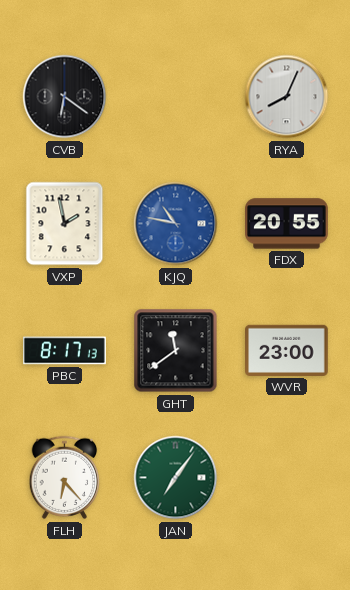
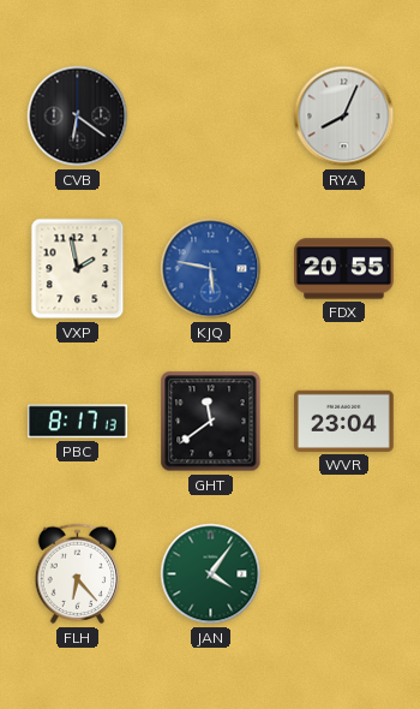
KJQ: 10:47 -> 5:47 (211, 269)
WVR: 23:00 -> 23:04 (344, 421)
JAN: 7:06 -> 4:06 (211, 574)
